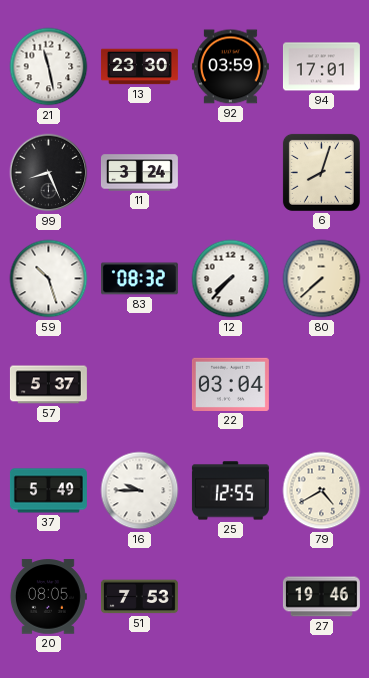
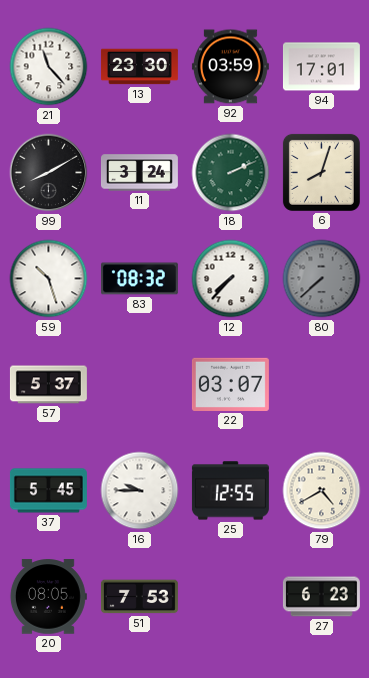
21: 11:28 -> 11:23 (49, 67)
99: 8:26 -> 8:10 (49, 173)
18: none -> 2:11 (231, 173)
80 dial: cream -> grey (322, 279)
22: 03:04 -> 03:07 (230, 384)
37: 5:49 -> 5:45 (48, 491)
27: 19:46 -> 6:23 (321, 597)
